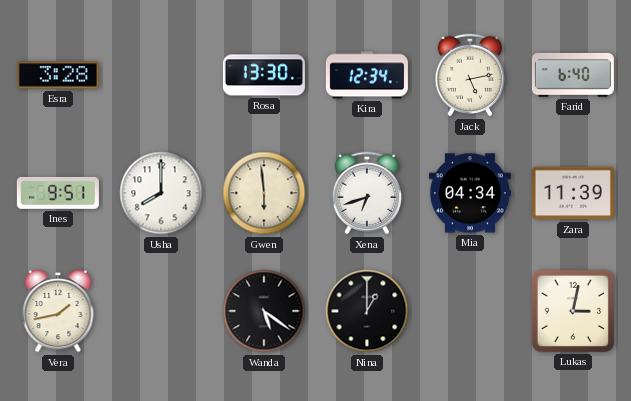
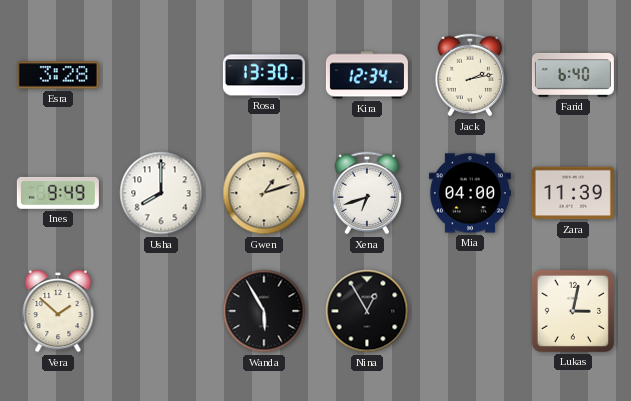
Jack: 5:13 -> 2:13 (470, 75)
Ines: 9:51 -> 9:49 (58, 193)
Gwen: 5:59 -> 1:12 (264, 193)
Mia: 04:34 -> 04:00 (470, 193)
Vera: 1:43 -> 1:52 (58, 311)
Wanda: 5:21 -> 5:55 (264, 311)
Nina: 1:00 -> 12:55 (367, 311)
